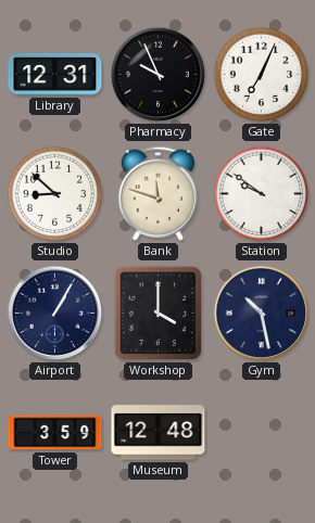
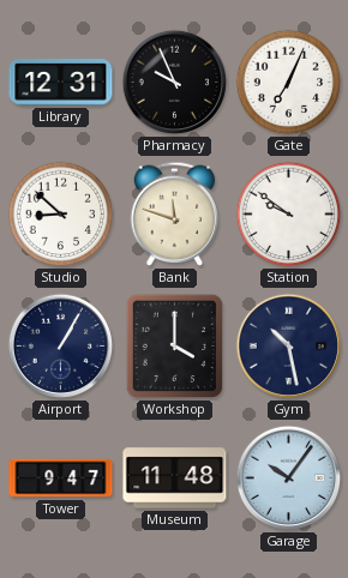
Tower: 3:59 -> 9:47 (61, 478)
Museum: 12:48 -> 11:48 (175, 478)
Garage: none -> 10:06 (289, 478)
